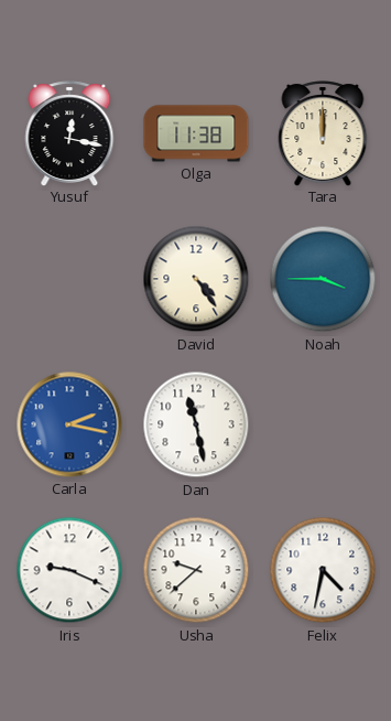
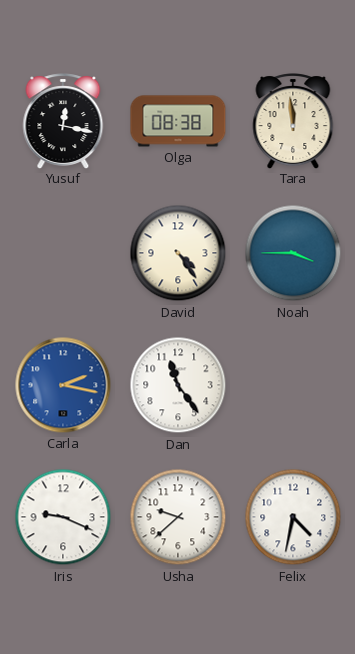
Olga: 11:38 -> 08:38 (178, 121)
Tara: 12:00 -> 11:59 (293, 121)
Dan: 11:28 -> 11:24 (178, 385)
